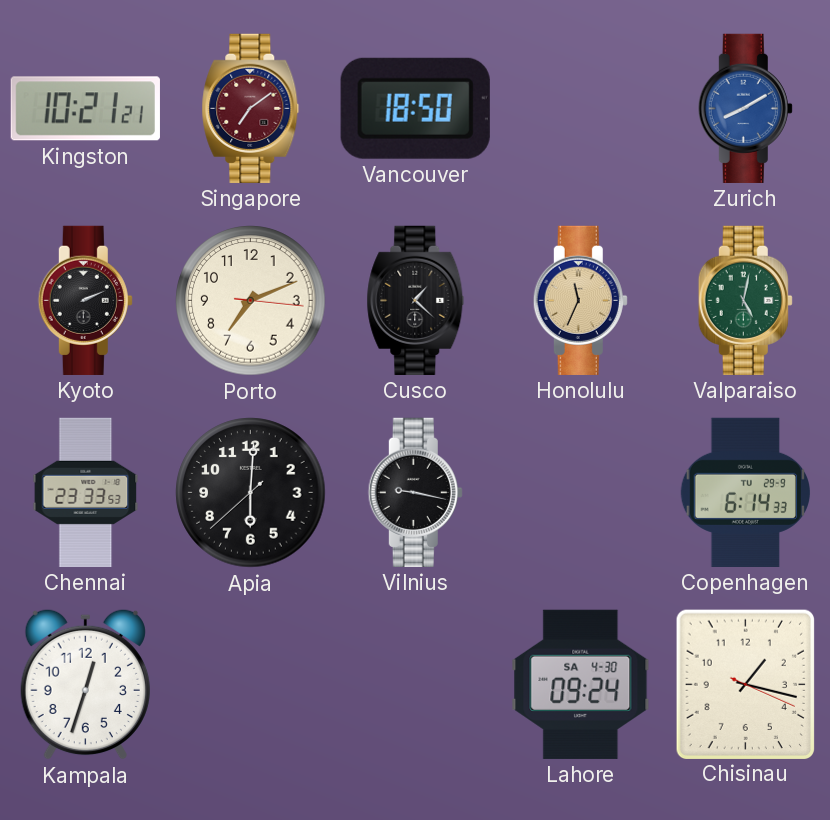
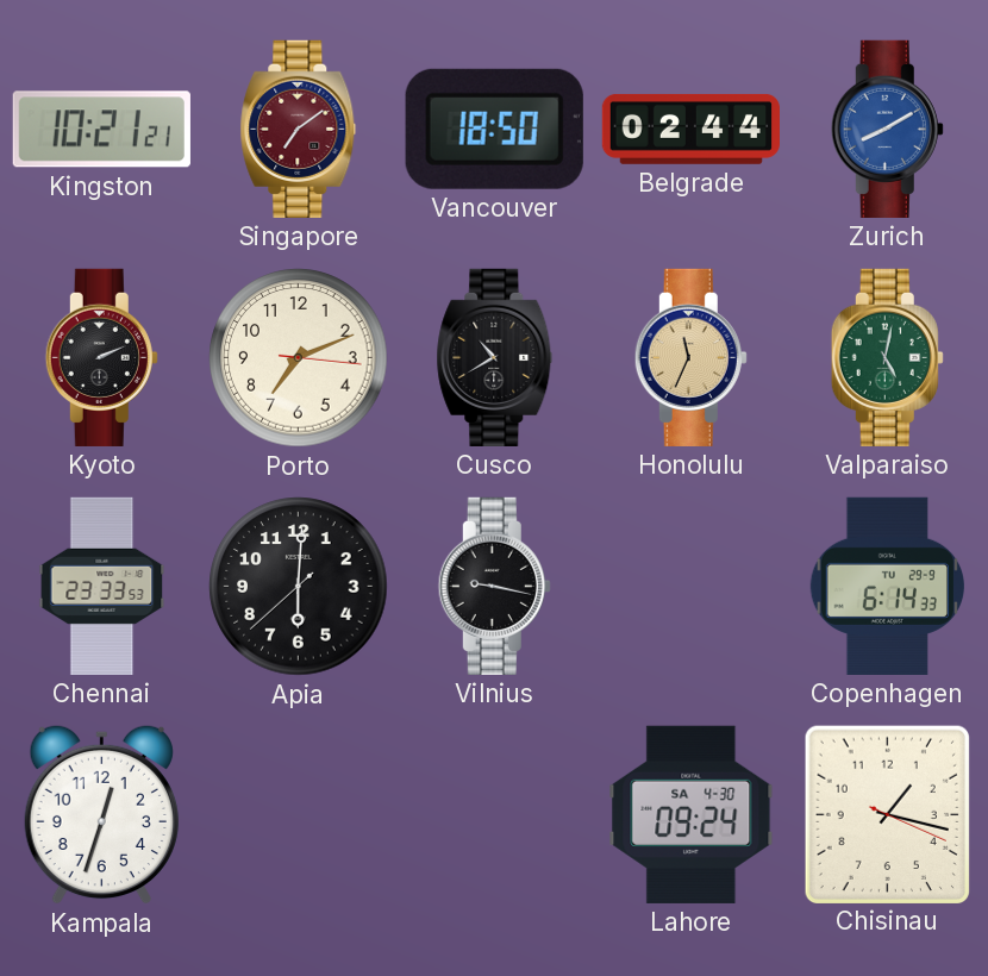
Belgrade: none -> 02:44 (690, 129)
Cusco: 1:22 -> 10:40 (495, 357)
